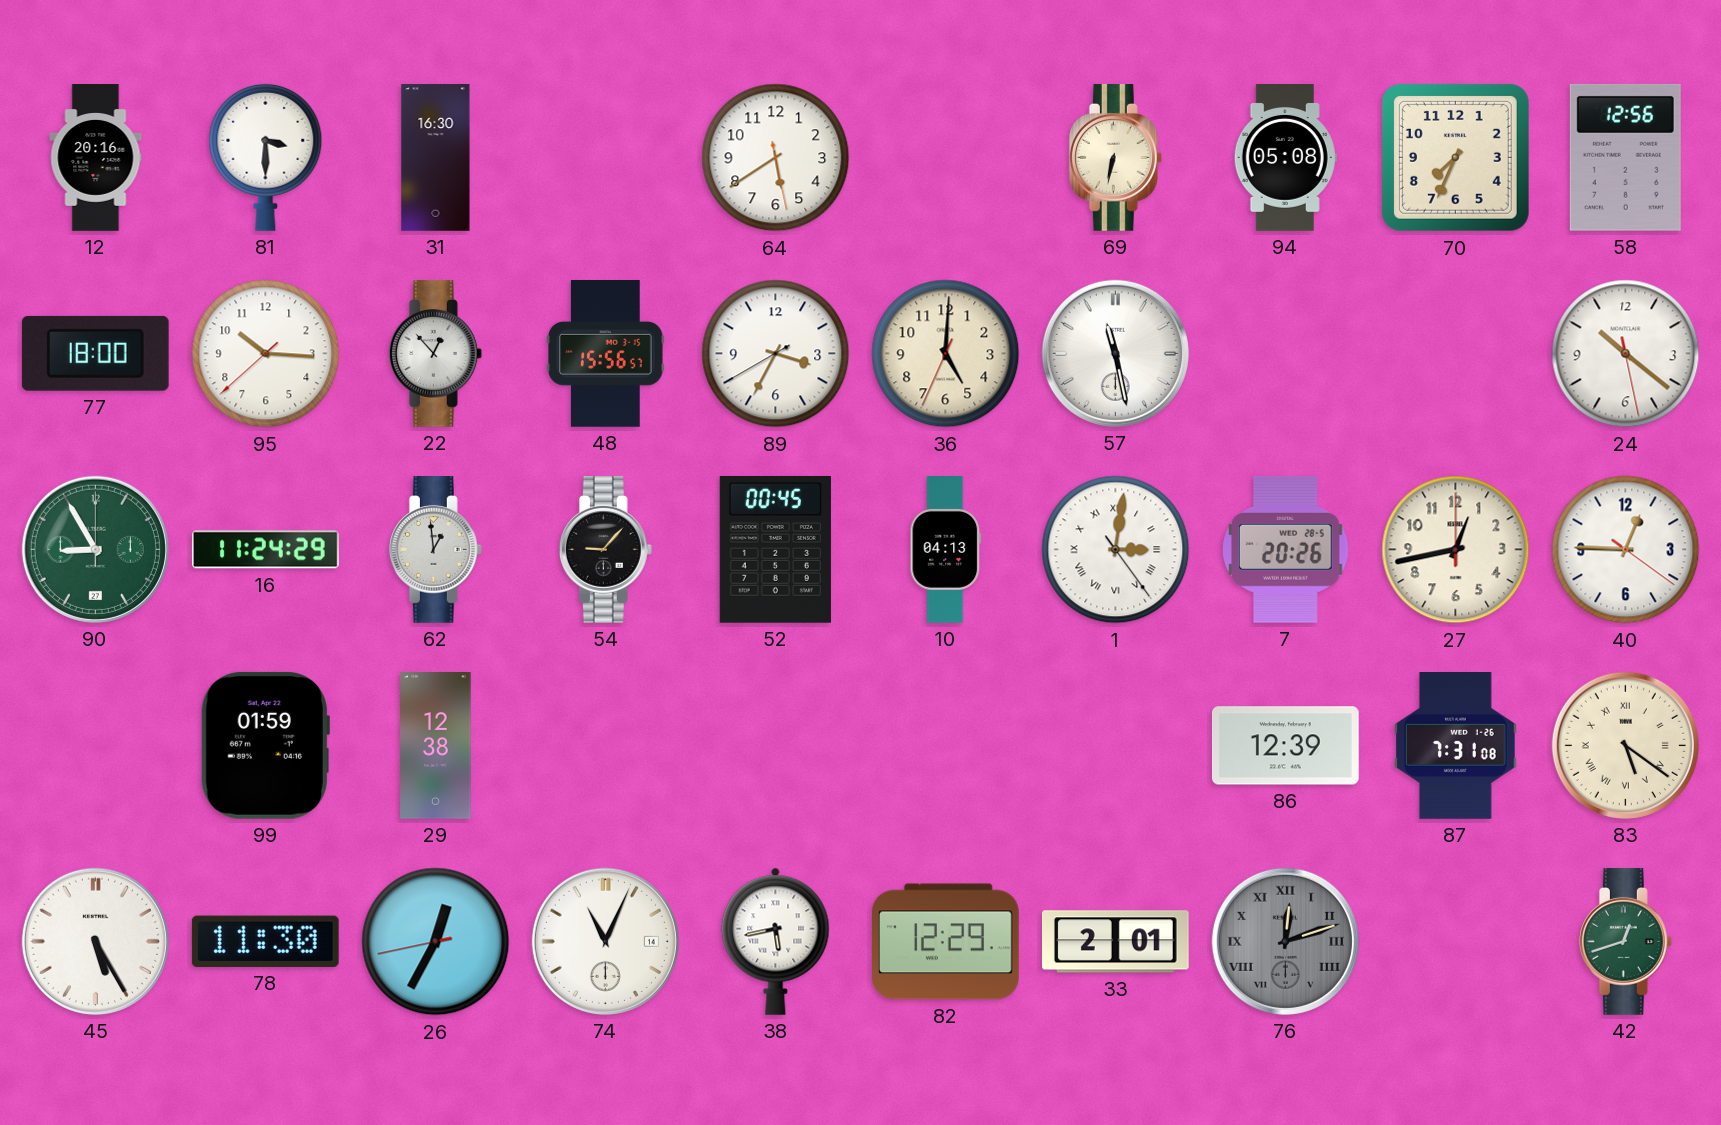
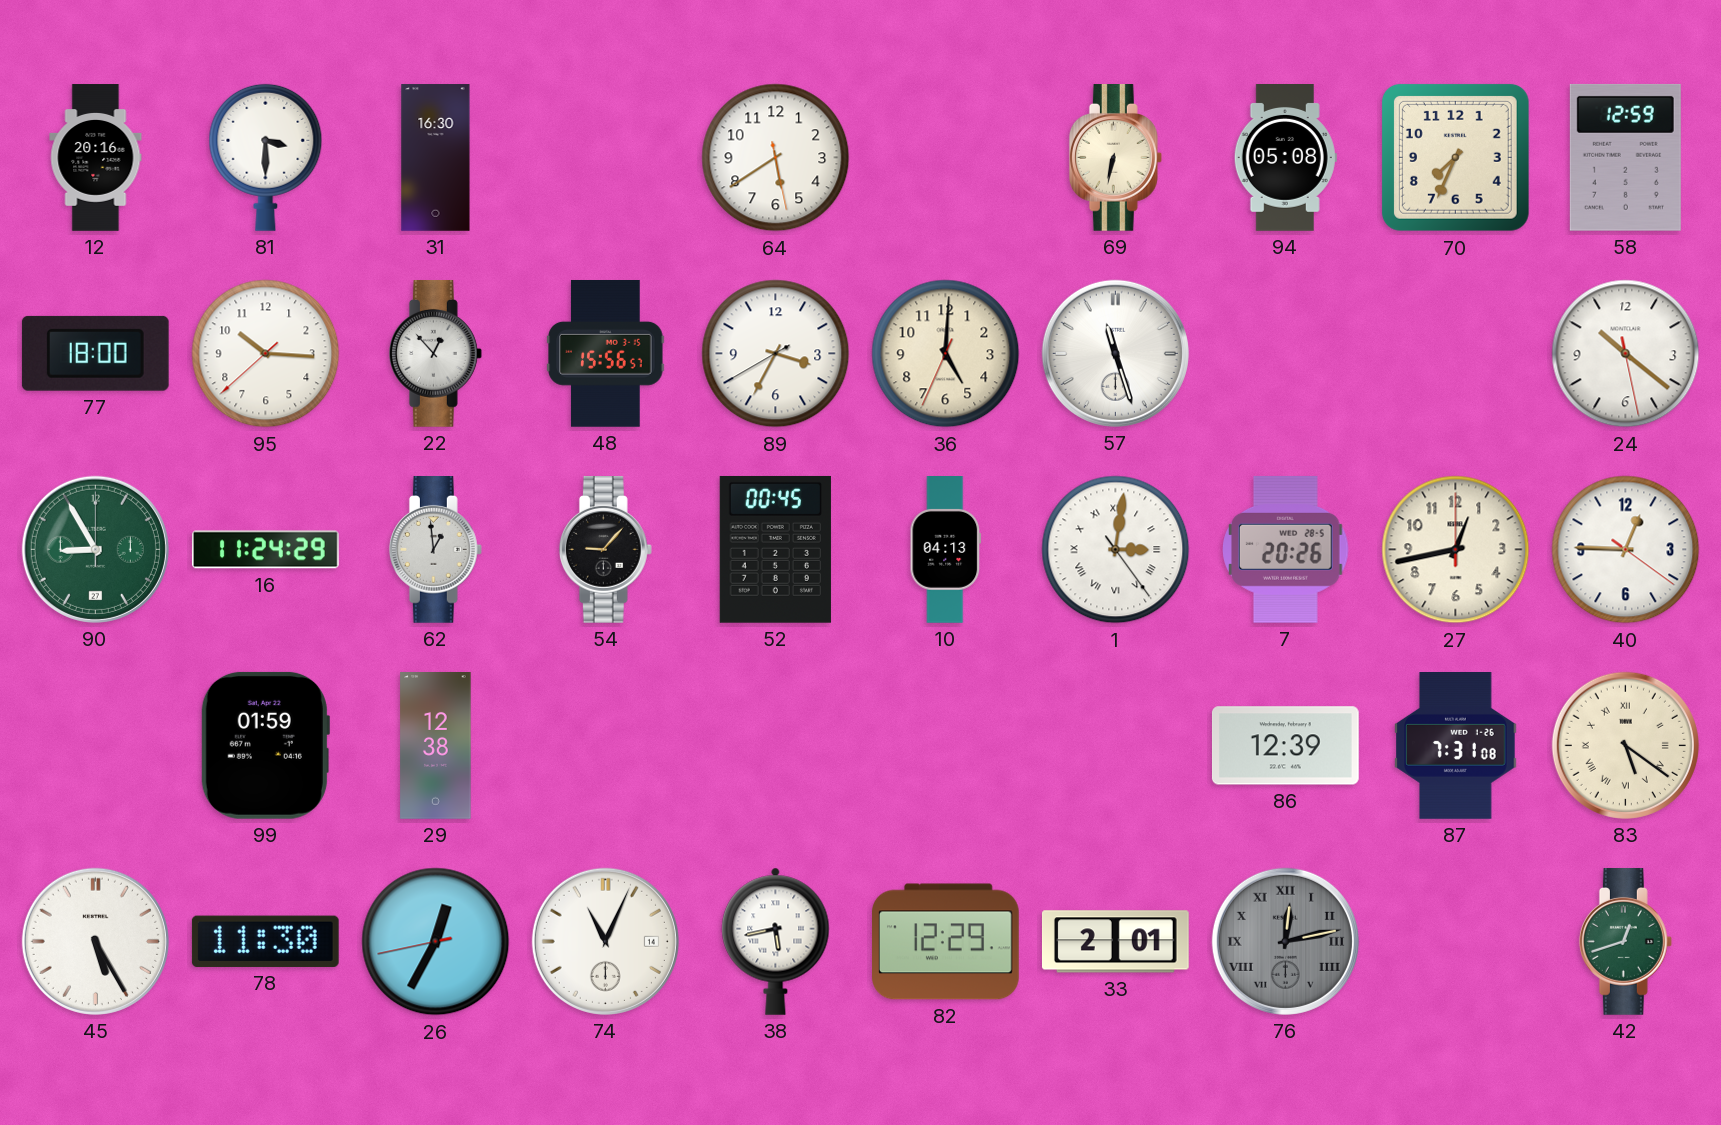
58: 12:56 -> 12:59 (1625, 157)
57: 11:28 -> 11:27 (1115, 353)
76: 12:12 -> 12:13 (1285, 941)
